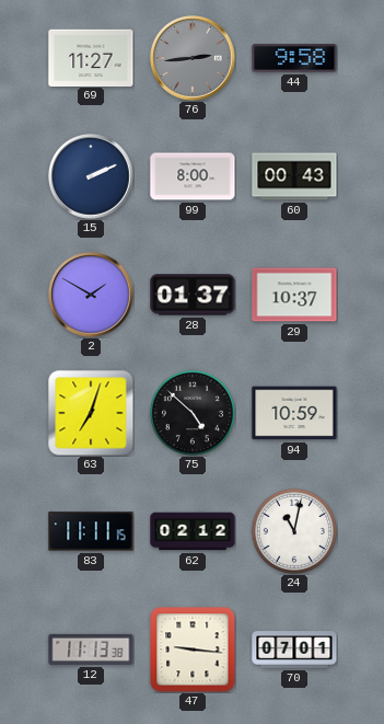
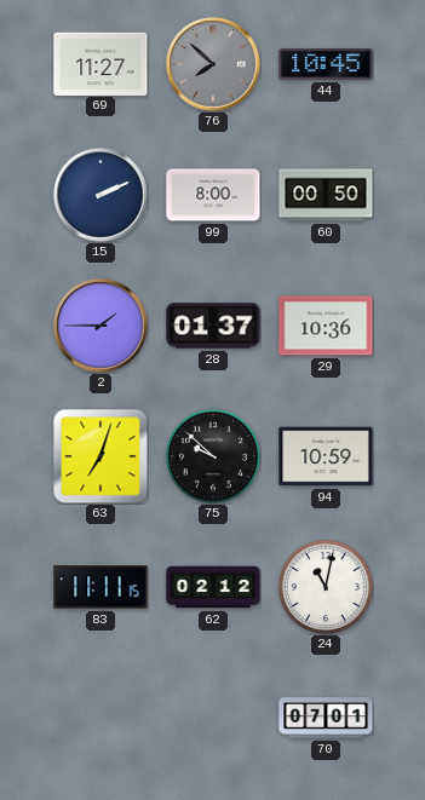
76: 2:44 -> 7:52 (213, 64)
44: 9:58 -> 10:45 (326, 64)
60: 00:43 -> 00:50 (326, 195)
2: 1:50 -> 1:45 (100, 326)
29: 10:37 -> 10:36 (326, 326)
75: 4:52 -> 9:52 (213, 456)
12: 11:13 -> none (91, 650)
47: 9:16 -> none (193, 650)
